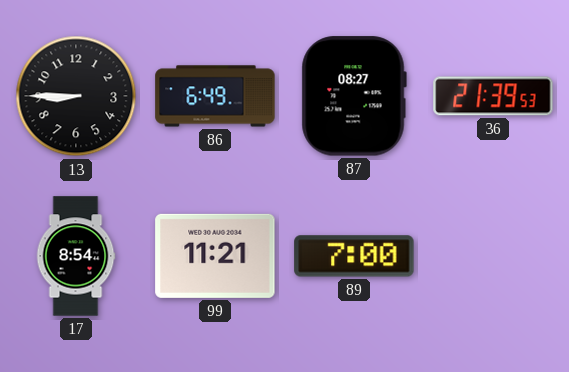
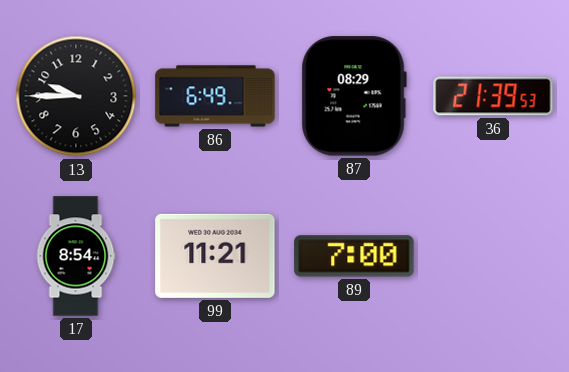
13: 8:45 -> 9:45 (76, 96)
87: 08:27 -> 08:29 (354, 96)
